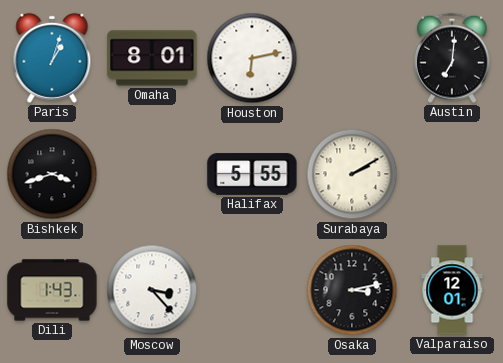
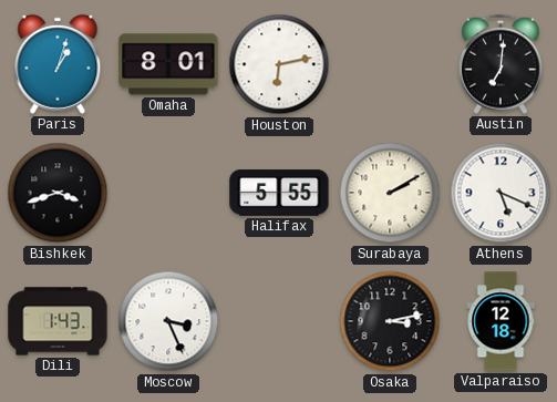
Athens: none -> 5:19 (501, 193)
Moscow: 3:23 -> 3:26 (168, 321)
Valparaiso: 12:01 -> 12:18 (501, 321)
